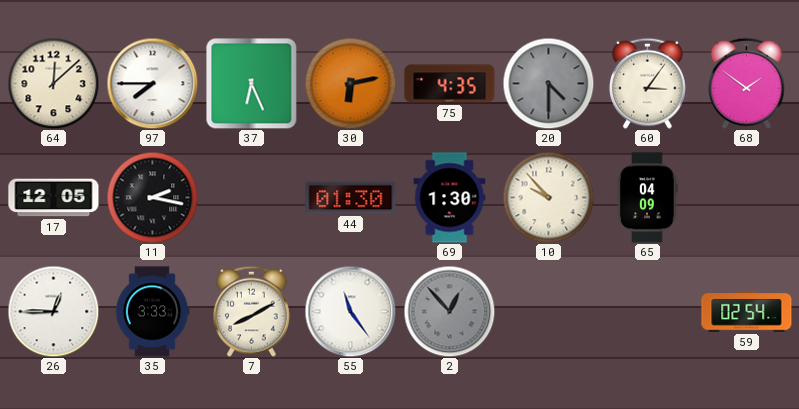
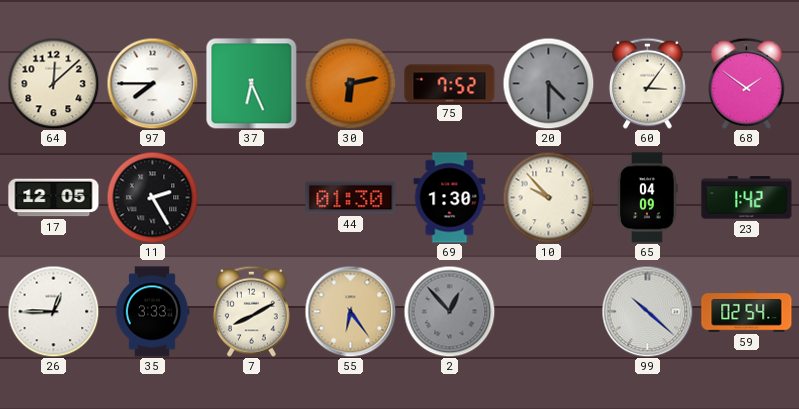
75: 4:35 -> 7:52 (450, 84)
11: 2:17 -> 2:25 (152, 197)
23: none -> 1:42 (747, 198)
55: 11:24 -> 6:24 (350, 311)
55 dial: white -> champagne (350, 311)
99: none -> 10:22 (647, 311)
